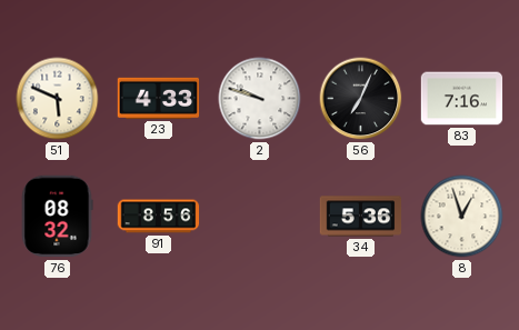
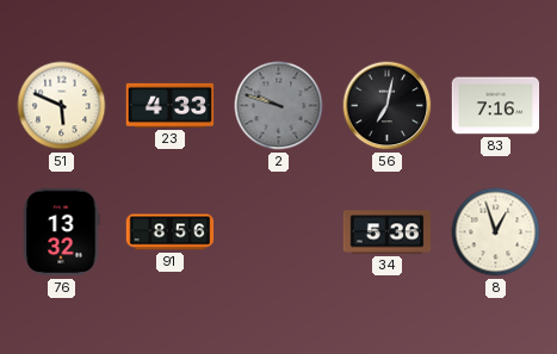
2 dial: white -> grey (279, 106)
56: 7:04 -> 7:02 (388, 106)
76: 08:32 -> 13:32 (61, 232)
